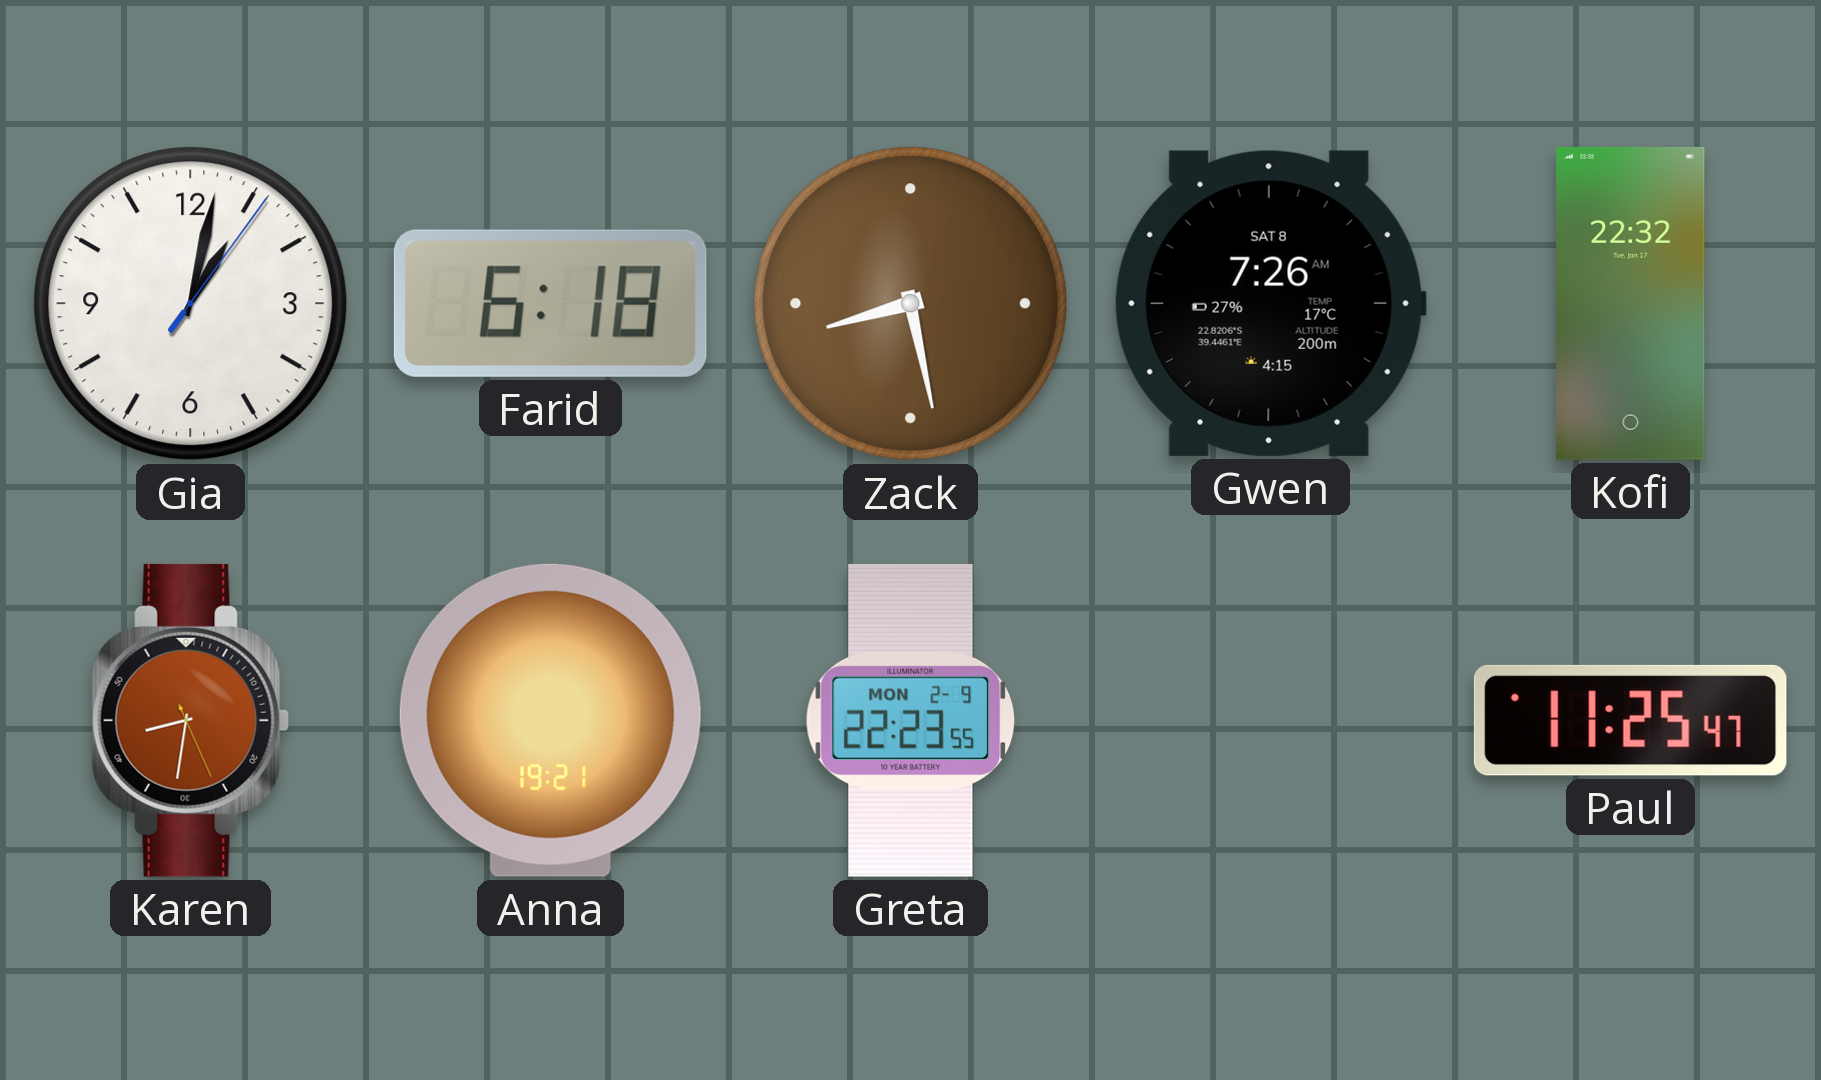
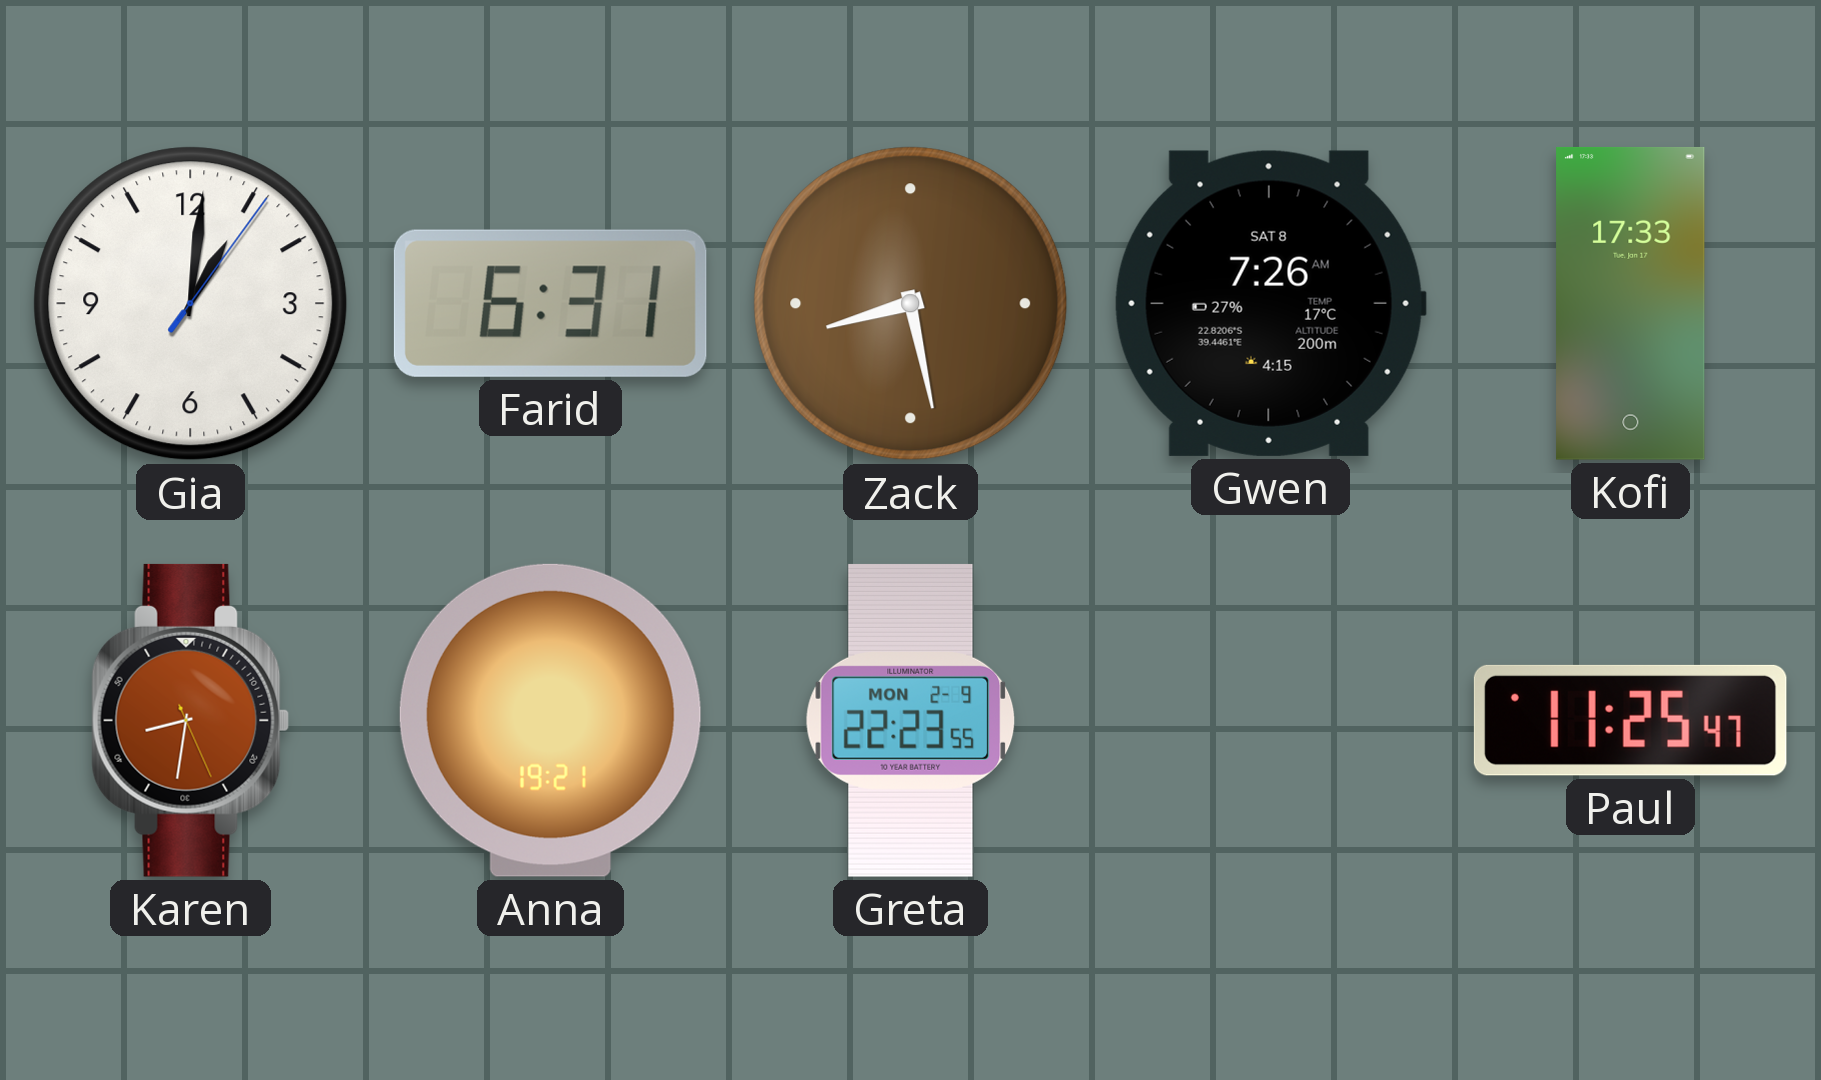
Gia: 1:02 -> 1:01 (191, 304)
Farid: 6:18 -> 6:31 (550, 303)
Kofi: 22:32 -> 17:33 (1631, 303)
